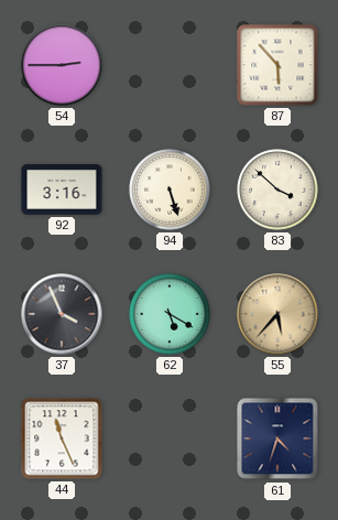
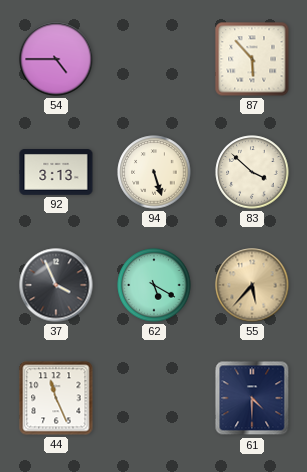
54: 2:45 -> 4:45 (56, 59)
92: 3:16 -> 3:13 (56, 173)
61: 4:33 -> 4:30 (252, 398)
